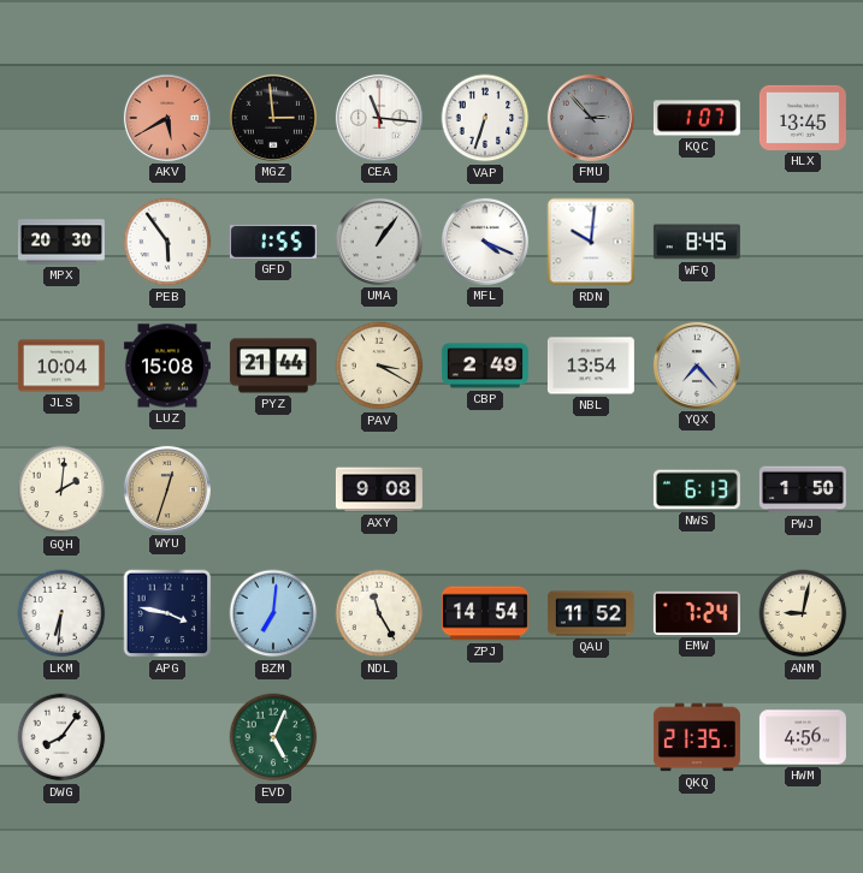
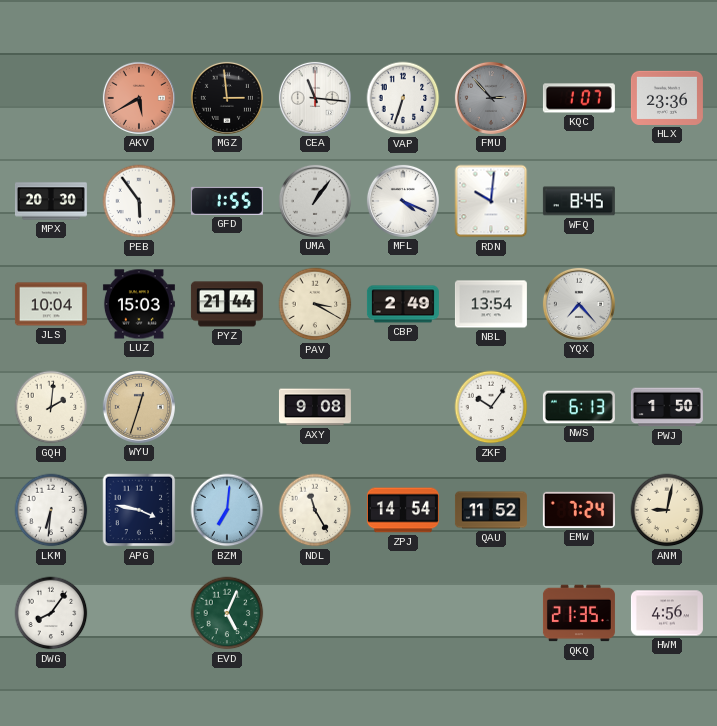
HLX: 13:45 -> 23:36 (667, 98)
LUZ: 15:08 -> 15:03 (139, 304)
ZKF: none -> 10:06 (491, 407)
